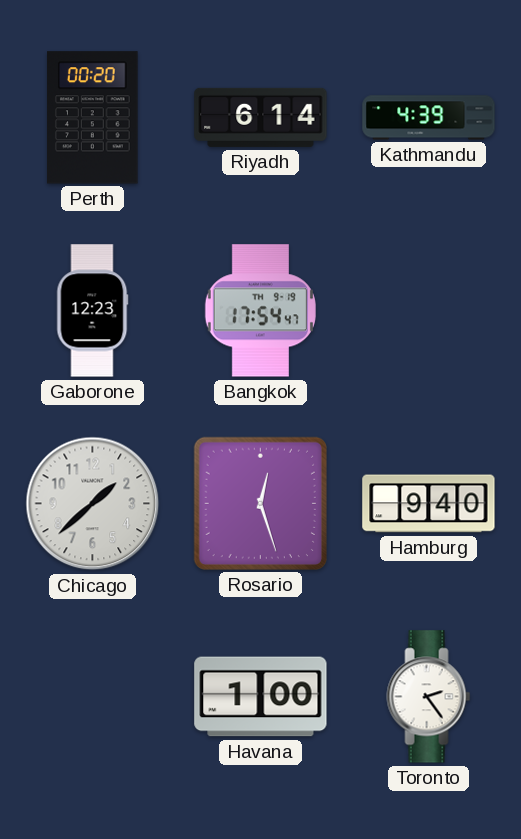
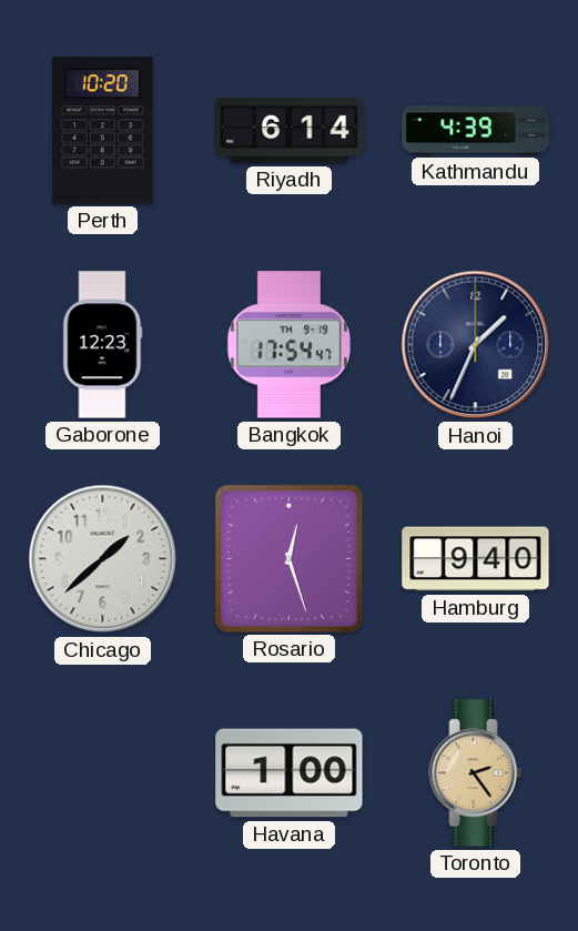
Perth: 00:20 -> 10:20 (103, 131)
Hanoi: none -> 1:34 (476, 345)
Toronto dial: white -> champagne (476, 773)
